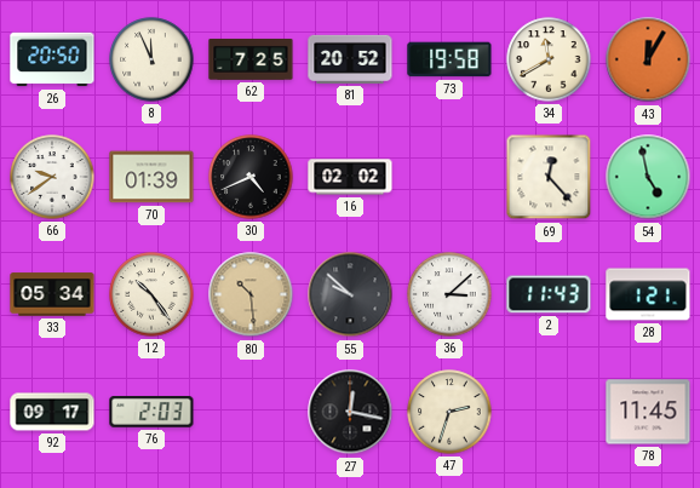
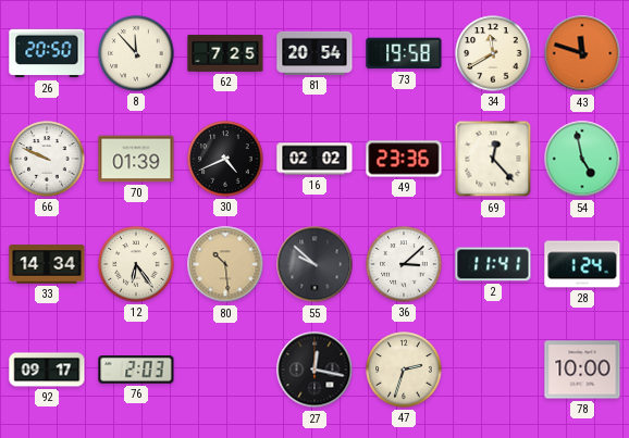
8: 11:56 -> 11:53 (136, 53)
81: 20:52 -> 20:54 (314, 53)
43: 12:05 -> 11:48 (582, 53)
66: 9:39 -> 9:49 (47, 159)
49: none -> 23:36 (404, 159)
33: 05:34 -> 14:34 (47, 264)
12: 10:24 -> 6:24 (136, 264)
2: 11:43 -> 11:41 (493, 264)
28: 1:21 -> 1:24 (582, 264)
78: 11:45 -> 10:00 (582, 370)
